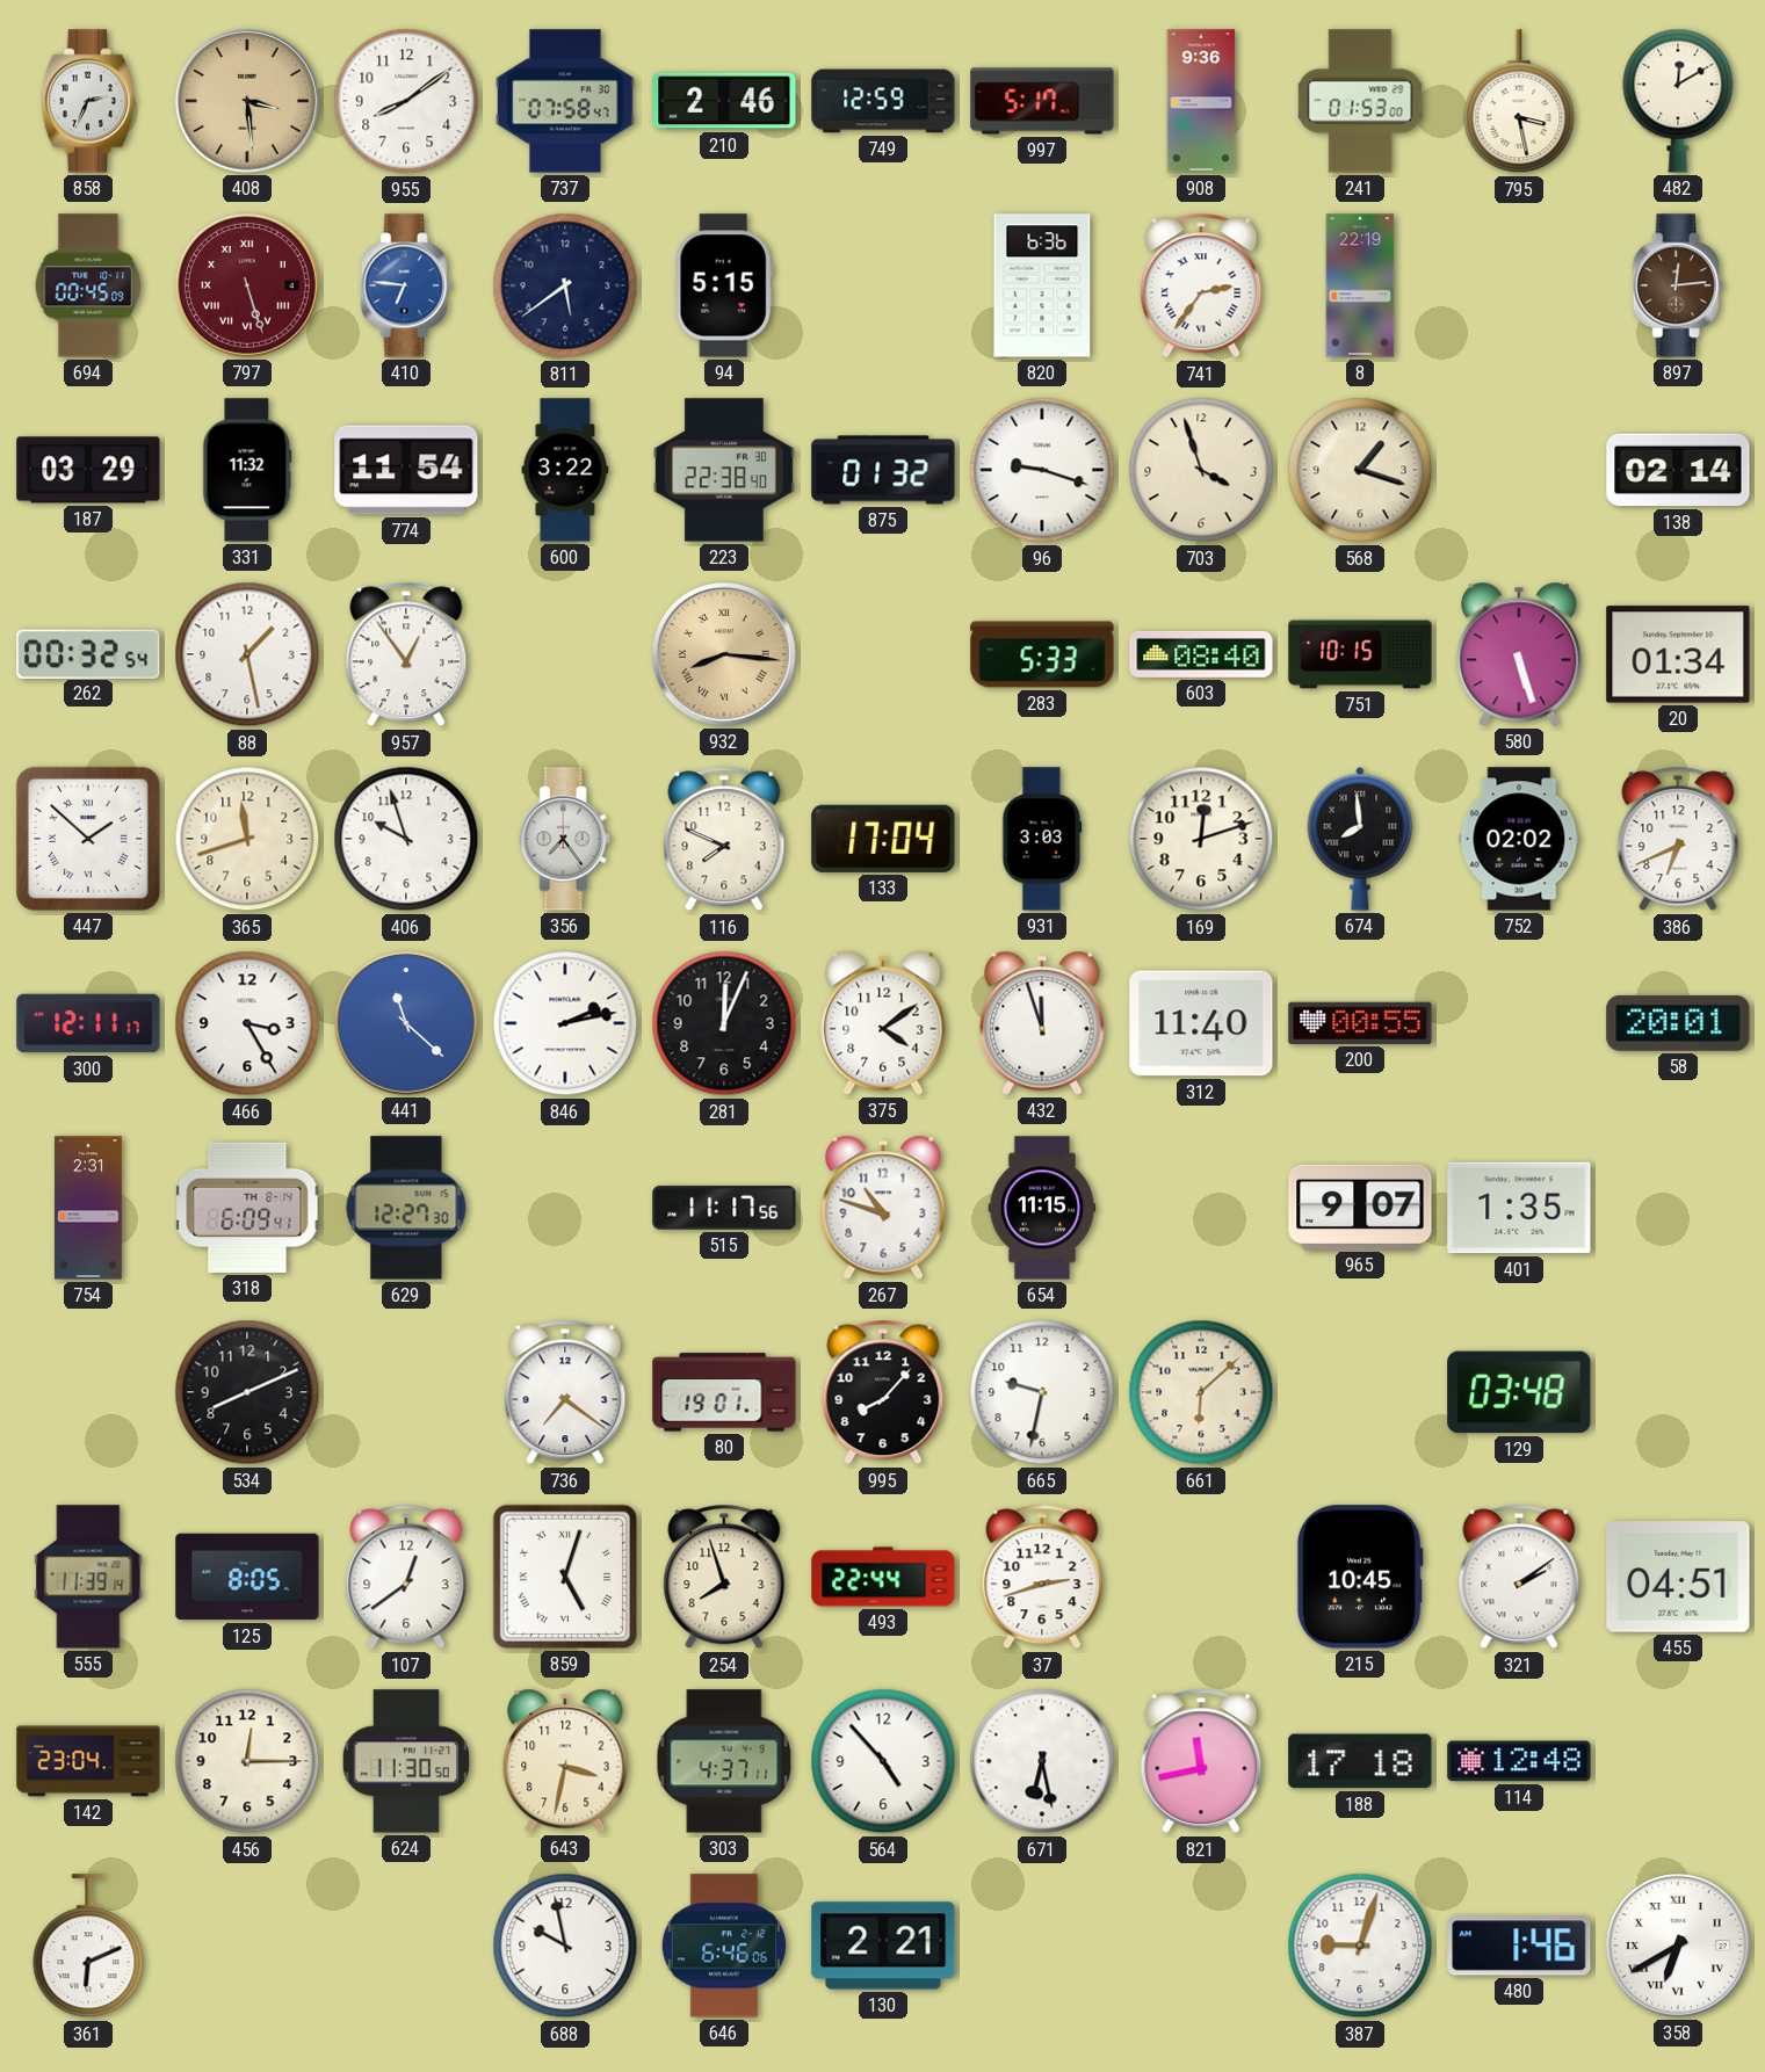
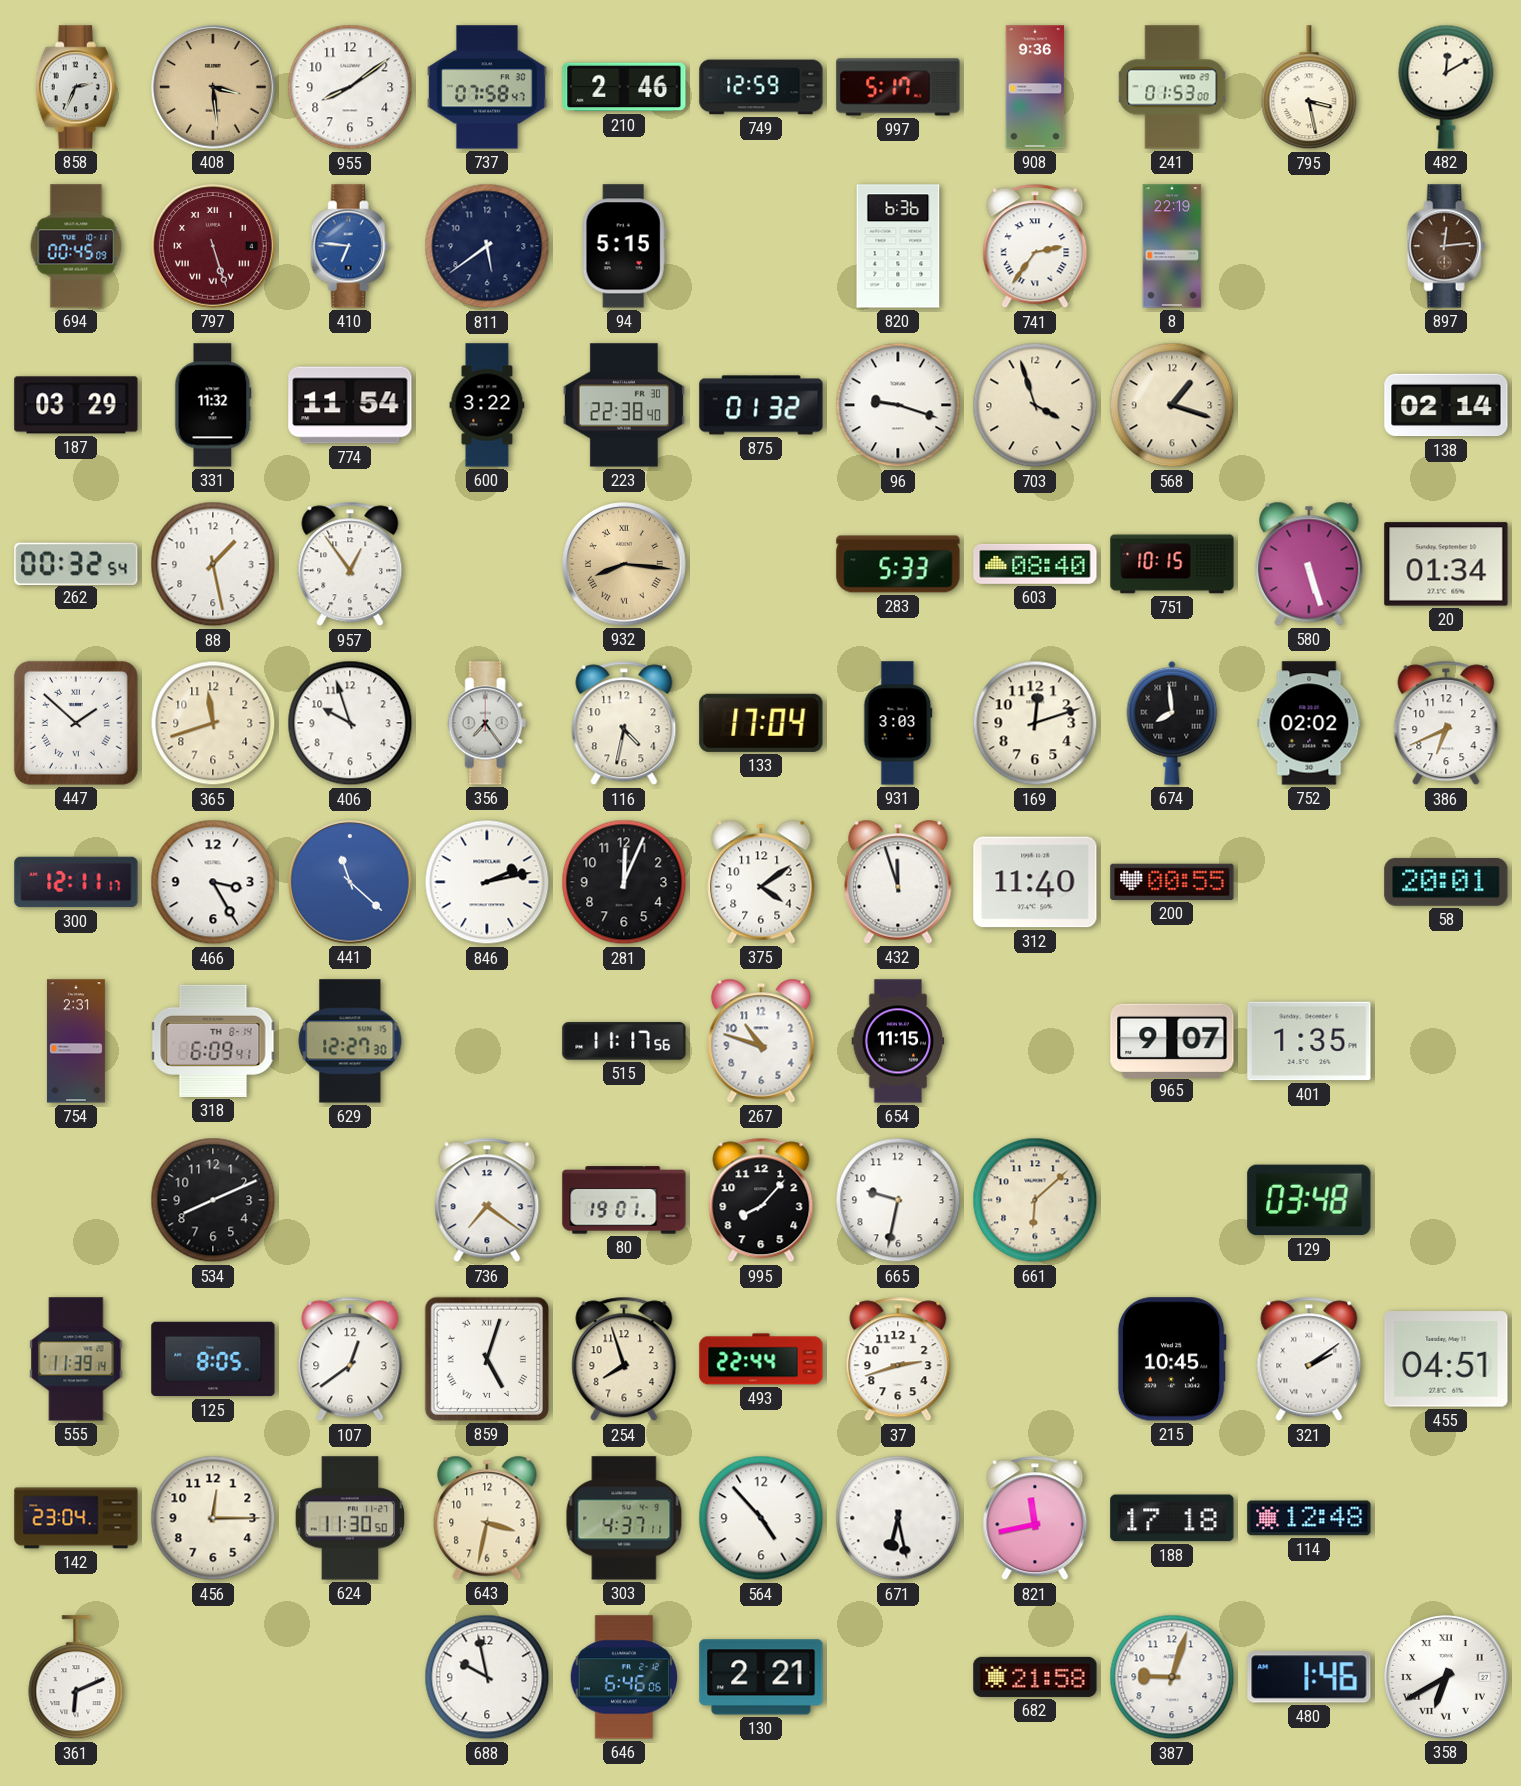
116: 7:49 -> 4:32 (624, 723)
682: none -> 21:58 (1035, 1677)
